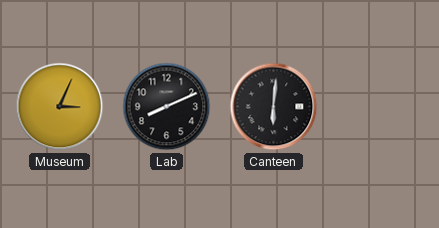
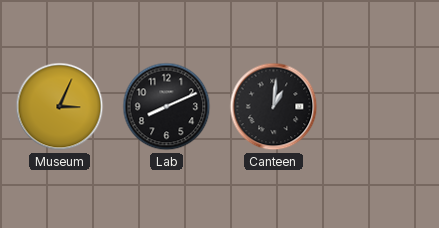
Canteen: 6:01 -> 1:01 (274, 107)
